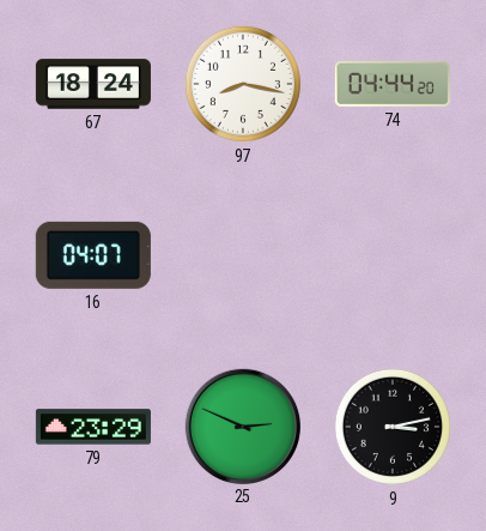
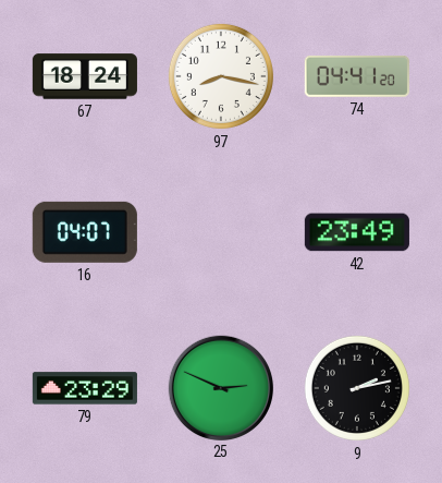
74: 04:44 -> 04:41 (357, 76)
42: none -> 23:49 (357, 232)
9: 3:13 -> 2:13 (357, 388)
